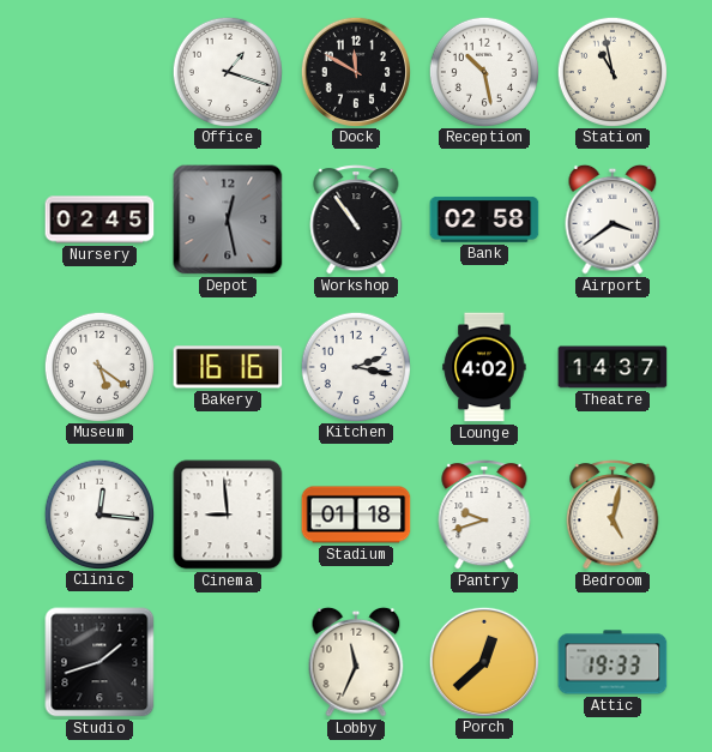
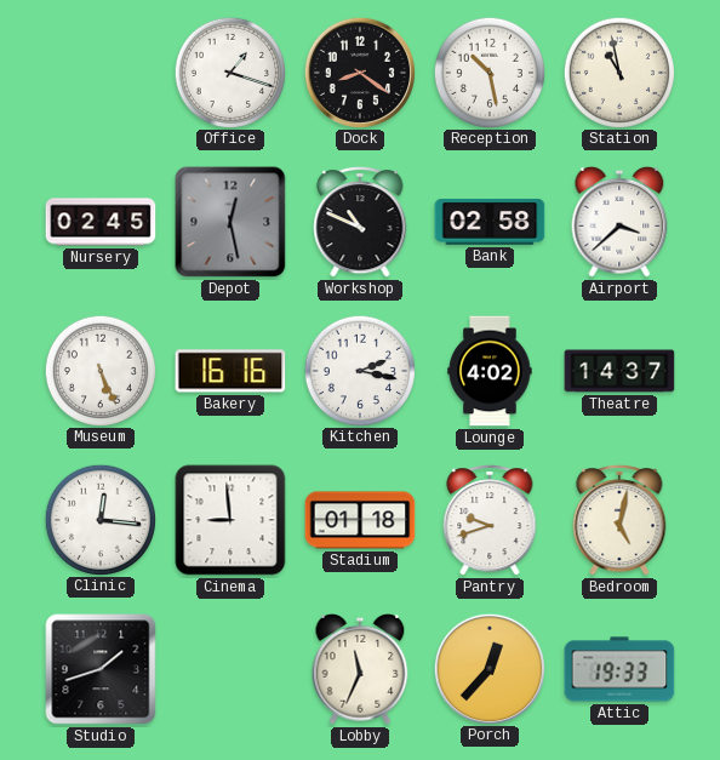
Dock: 11:50 -> 8:21 (359, 72)
Workshop: 10:54 -> 10:49 (360, 223)
Airport: 3:39 -> 3:38 (619, 222)
Museum: 5:21 -> 5:26 (99, 370)
Porch: 12:38 -> 12:37 (488, 668)
